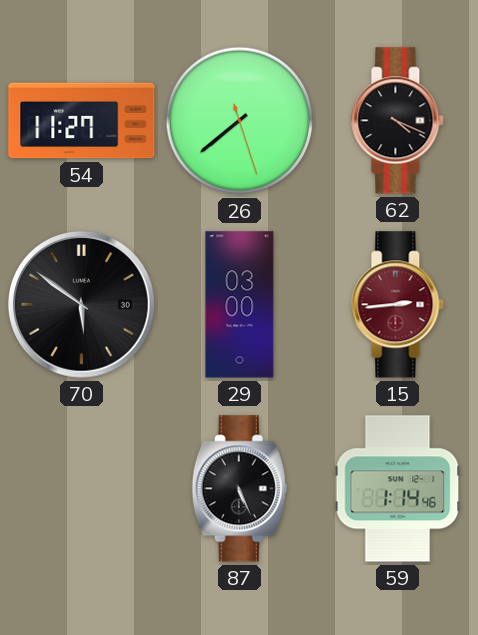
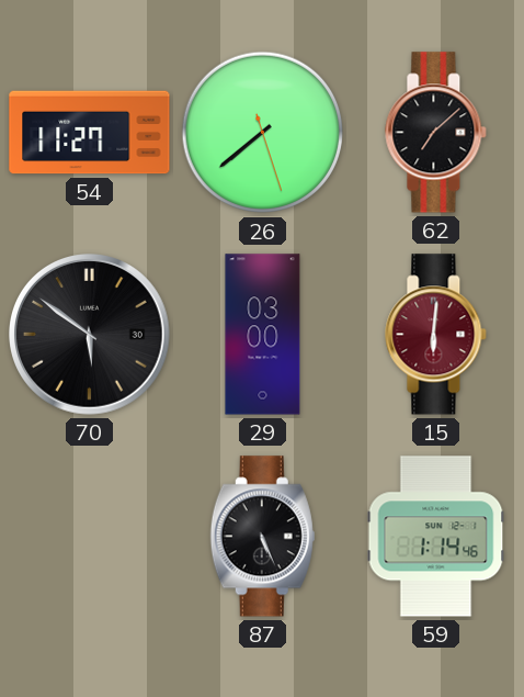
62: 4:19 -> 7:08 (436, 133)
15: 2:44 -> 6:01 (436, 335)
